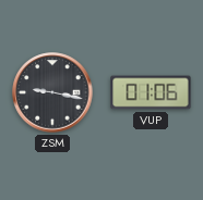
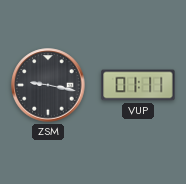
VUP: 01:06 -> 01:11 (138, 85)
